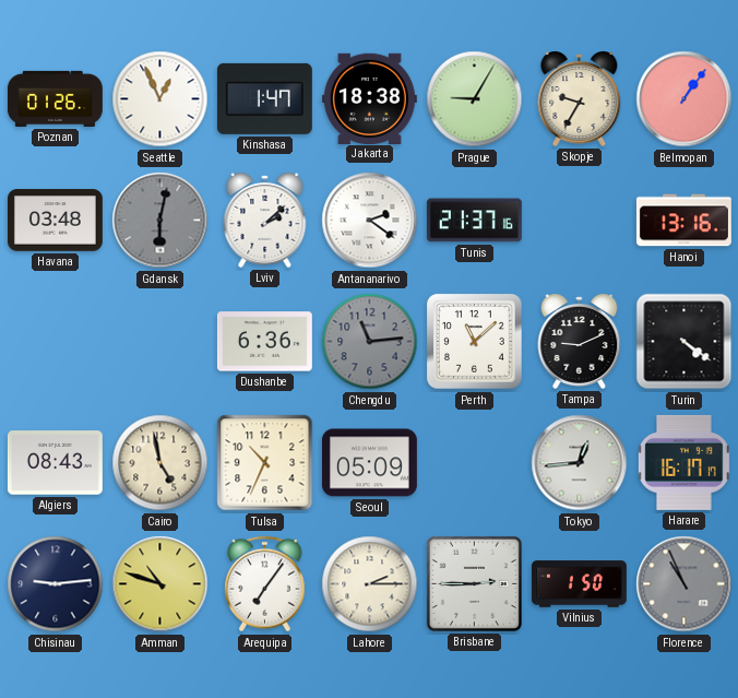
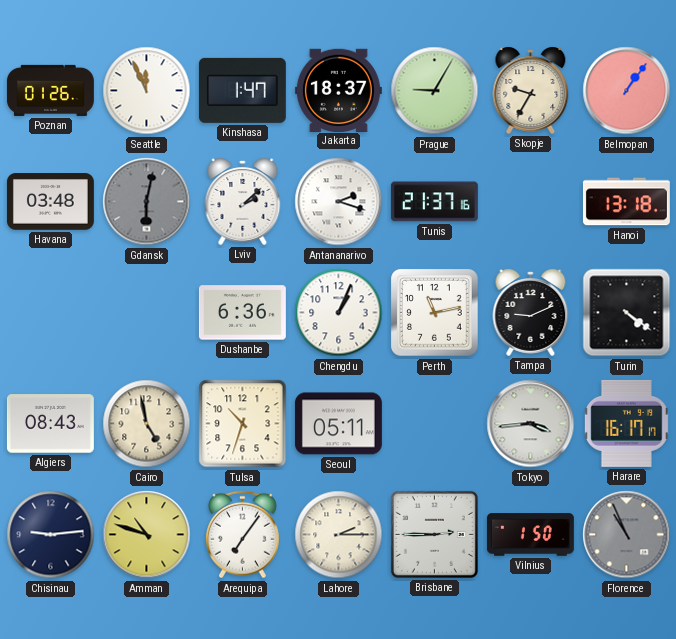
Seattle: 12:56 -> 11:56 (147, 91)
Jakarta: 18:38 -> 18:37 (338, 90)
Antananarivo: 2:21 -> 2:18 (339, 202)
Hanoi: 13:16 -> 13:18 (626, 202)
Chengdu: 11:14 -> 1:04 (339, 313)
Chengdu dial: grey -> white (339, 313)
Perth: 11:08 -> 11:13 (435, 313)
Tulsa: 10:34 -> 10:33 (243, 424)
Seoul: 05:09 -> 05:11 (338, 424)
Tokyo: 12:44 -> 3:44 (531, 424)
